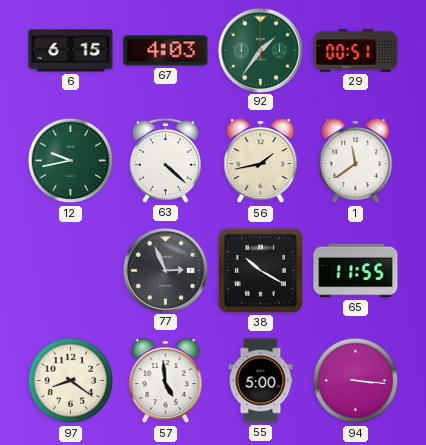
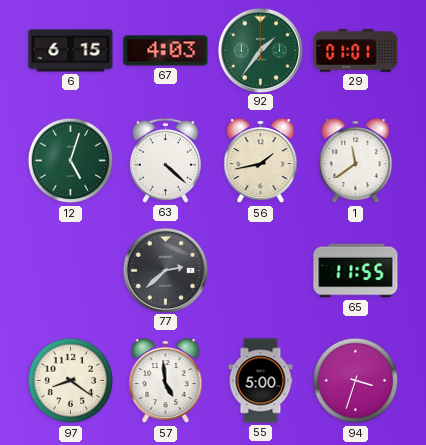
29: 00:51 -> 01:01 (356, 51)
12: 9:43 -> 5:03 (71, 161)
77: 2:56 -> 2:38 (165, 270)
38: 10:20 -> none (260, 270)
94: 3:16 -> 3:33 (356, 381)
